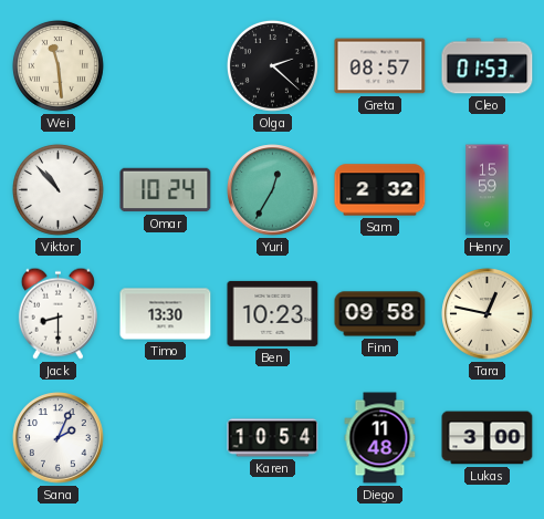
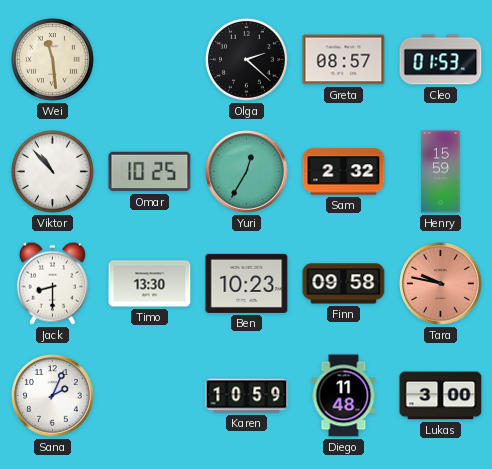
Omar: 10:24 -> 10:25 (150, 172)
Tara: 12:47 -> 9:47 (441, 284)
Tara dial: cream -> salmon (441, 284)
Karen: 10:54 -> 10:59 (247, 396)
